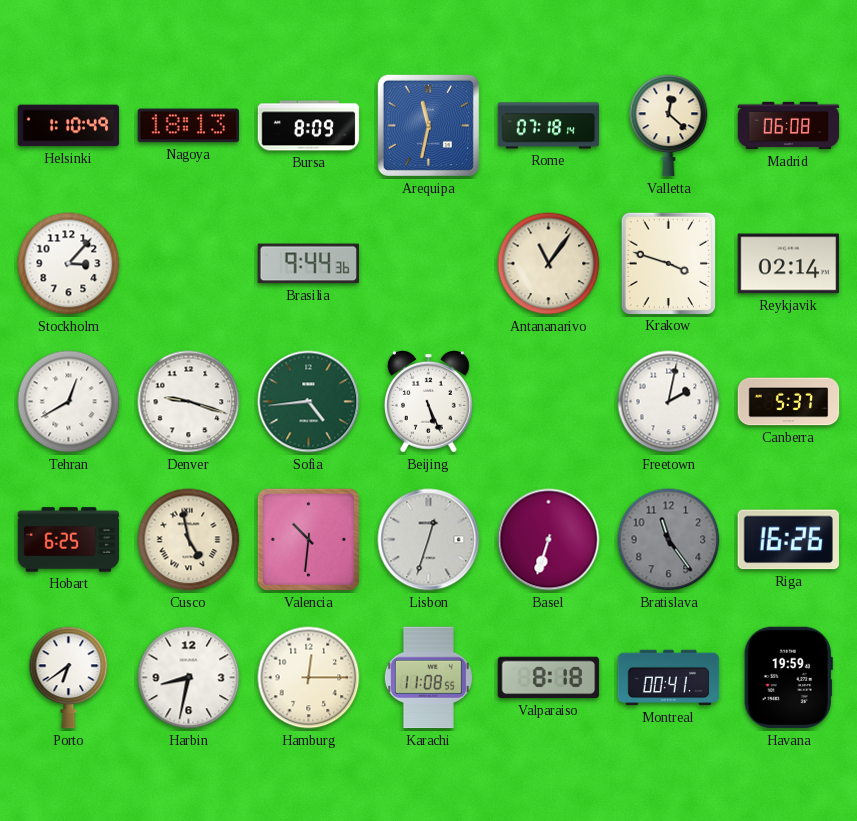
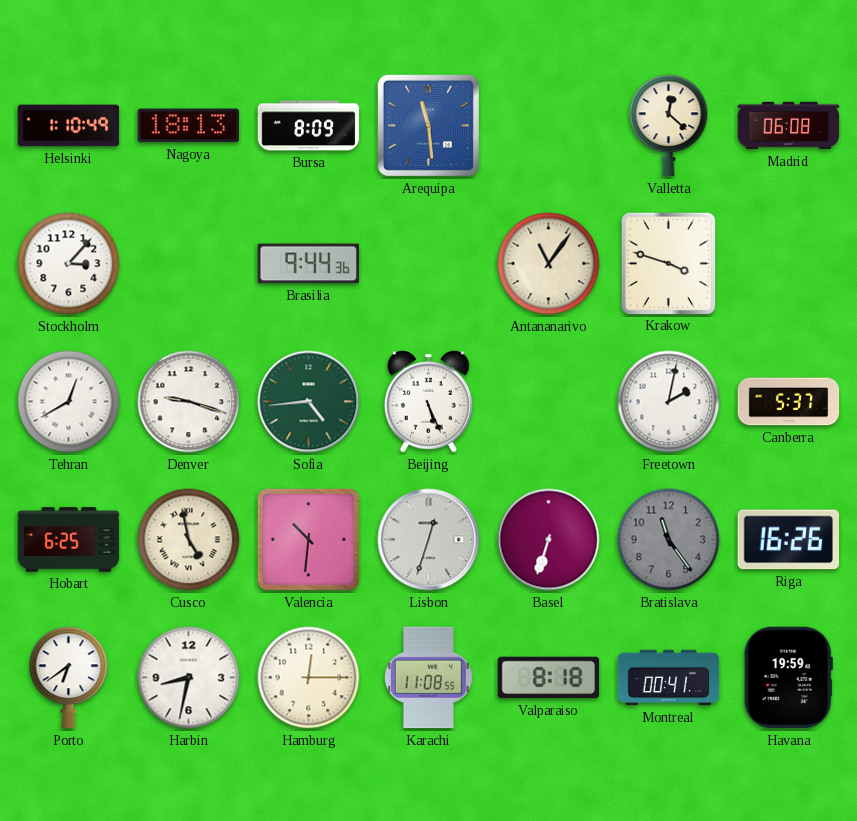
Arequipa: 11:32 -> 11:29 (428, 125)
Rome: 07:18 -> none (549, 126)
Reykjavik: 02:14 -> none (789, 264)
